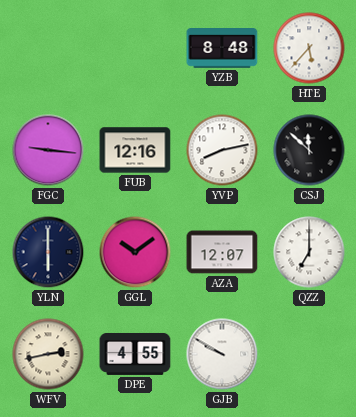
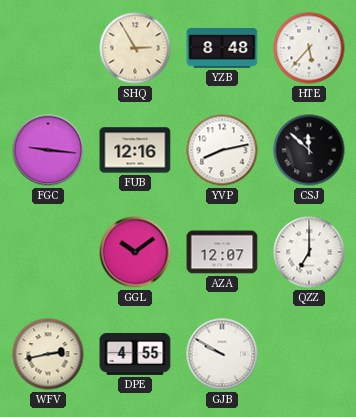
SHQ: none -> 2:55 (135, 48)
YLN: 6:00 -> none (48, 252)
